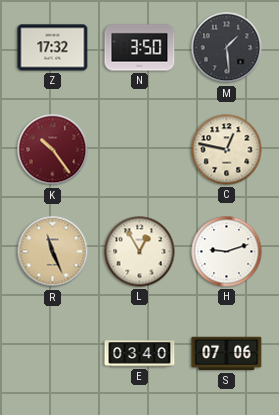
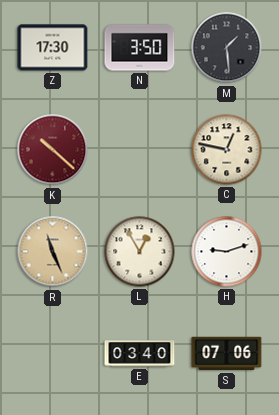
Z: 17:32 -> 17:30 (53, 48)
K: 10:24 -> 10:22 (53, 150)
